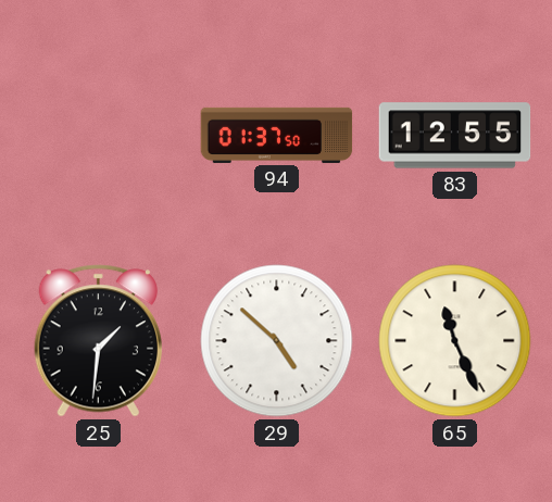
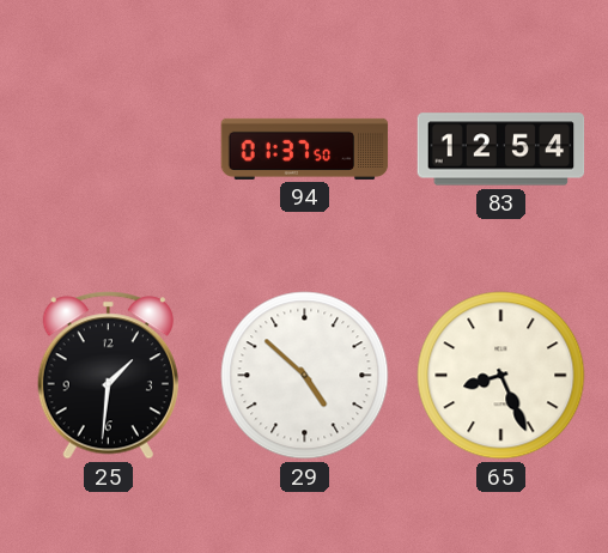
83: 12:55 -> 12:54 (501, 150)
65: 11:26 -> 8:26 (501, 376)
